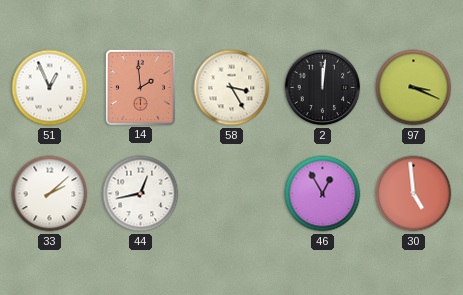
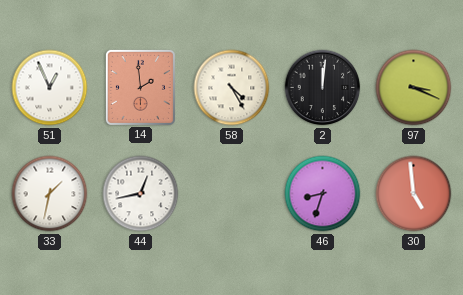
58: 3:25 -> 4:25 (232, 88)
33: 2:08 -> 1:32 (50, 194)
46: 12:55 -> 8:33 (323, 194)
